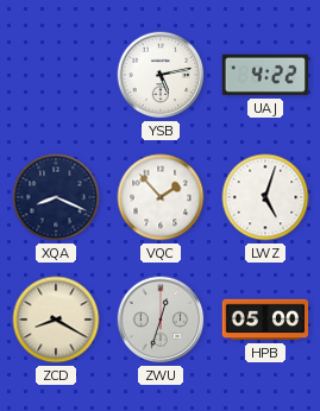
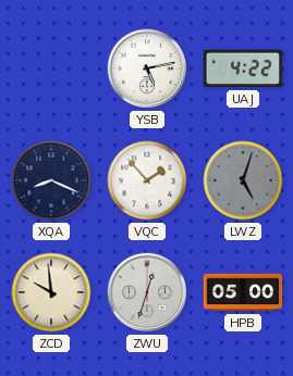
LWZ dial: white -> grey (243, 180)
ZCD: 8:20 -> 9:59 (51, 292)
